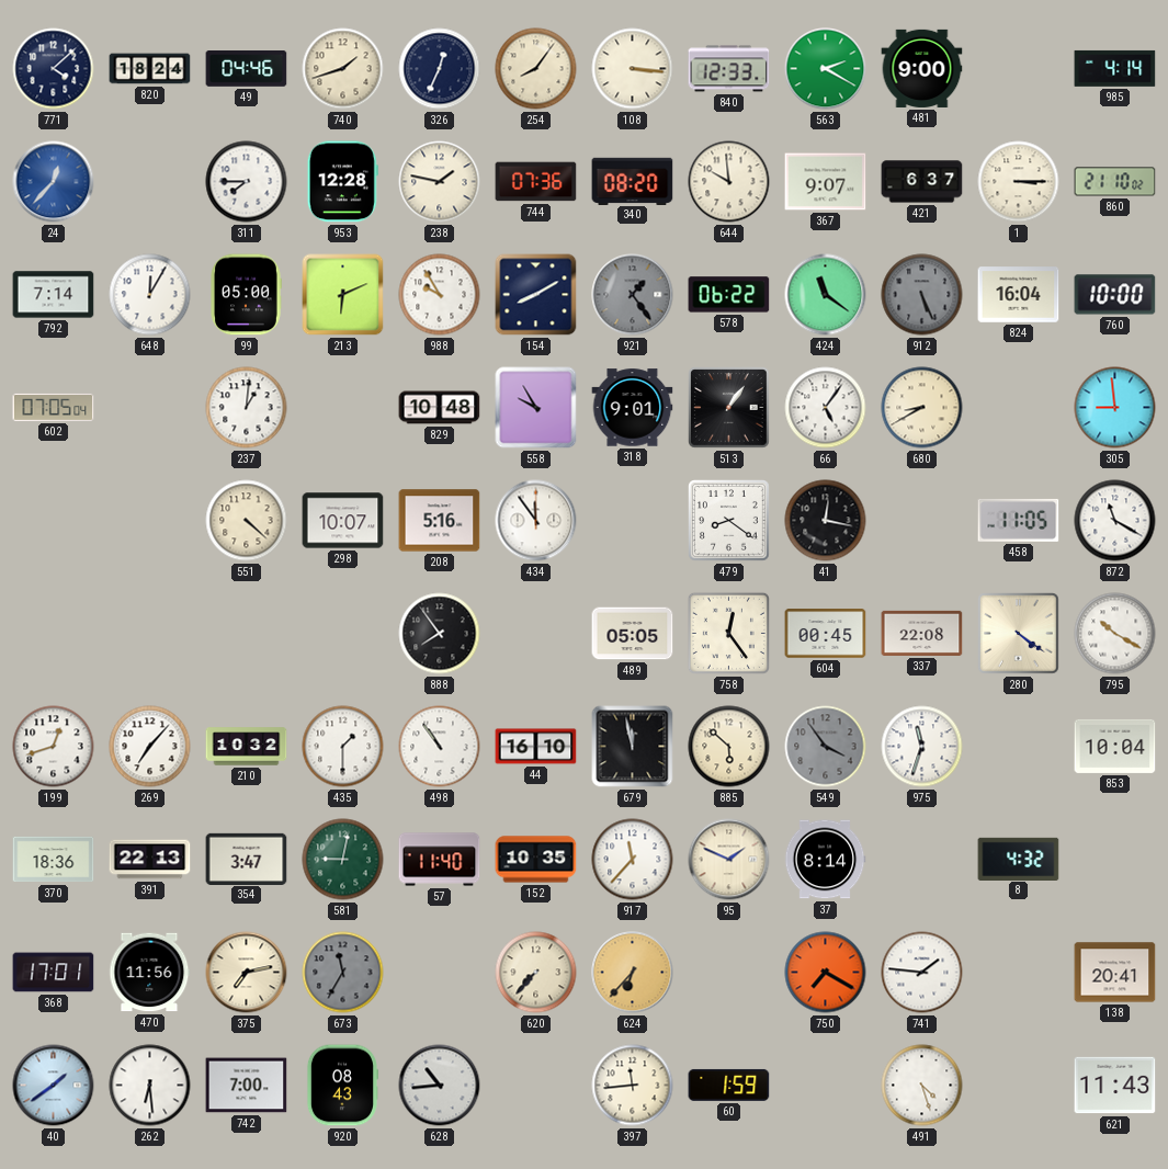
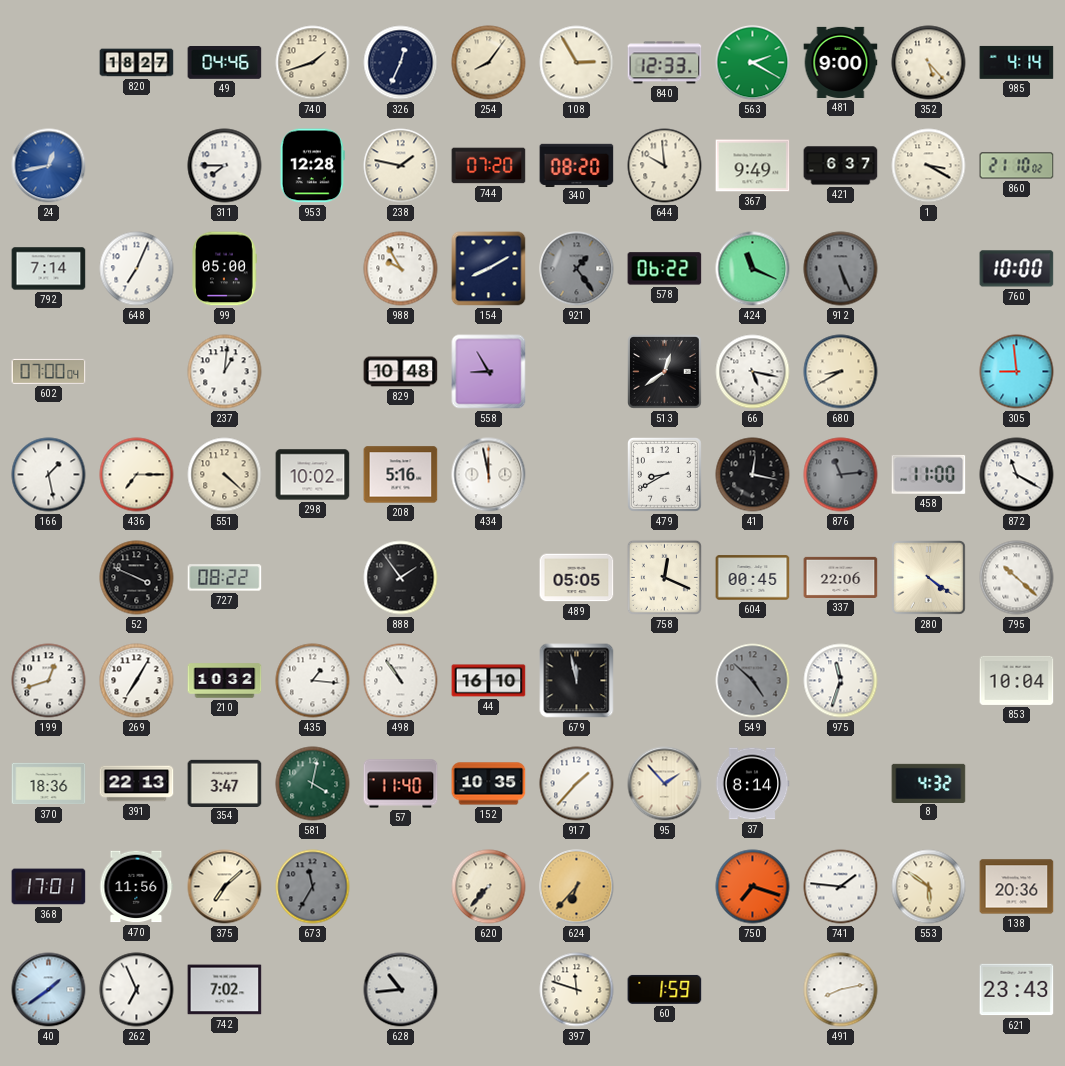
771: 4:08 -> none (54, 69)
820: 18:24 -> 18:27 (137, 63)
108: 3:16 -> 2:55 (577, 63)
352: none -> 5:23 (929, 63)
24: 12:37 -> 12:43 (49, 166)
744: 07:36 -> 07:20 (489, 166)
367: 9:07 -> 9:49 (753, 166)
1: 3:15 -> 3:20 (929, 166)
648: 12:05 -> 7:04 (137, 269)
213: 6:11 -> none (343, 295)
424: 11:21 -> 11:19 (753, 269)
824: 16:04 -> none (1019, 295)
602: 07:05 -> 07:00 (49, 371)
558: 9:55 -> 8:55 (489, 372)
318: 9:01 -> none (633, 408)
513: 1:06 -> 12:39 (665, 372)
66: 5:06 -> 5:17 (753, 372)
166: none -> 1:28 (49, 475)
436: none -> 7:15 (137, 475)
298: 10:07 -> 10:02 (313, 475)
434: 11:54 -> 11:58 (489, 475)
479: 8:21 -> 8:40 (665, 475)
876: none -> 11:14 (841, 475)
458: 11:05 -> 11:00 (929, 474)
52: none -> 3:49 (137, 578)
727: none -> 08:22 (225, 578)
888: 7:54 -> 1:54 (401, 578)
758: 12:24 -> 12:19 (664, 577)
337: 22:08 -> 22:06 (841, 577)
795: 10:20 -> 10:22 (1017, 578)
269: 7:07 -> 7:05 (137, 681)
435: 1:30 -> 1:16 (313, 681)
885: 5:52 -> none (729, 747)
549: 3:54 -> 4:52 (753, 681)
581: 9:02 -> 4:02 (313, 784)
917: 11:37 -> 1:37 (577, 784)
95: 1:49 -> 1:53 (665, 784)
375: 7:13 -> 7:08 (225, 887)
750: 7:20 -> 7:18 (753, 887)
553: none -> 5:51 (929, 887)
138: 20:41 -> 20:36 (1017, 887)
262: 6:29 -> 6:56 (137, 990)
742: 7:00 -> 7:02 (225, 990)
920: 08:43 -> none (342, 1086)
397: 11:44 -> 11:48 (577, 990)
491: 4:27 -> 8:13 (841, 990)
621: 11:43 -> 23:43 (1017, 990)
